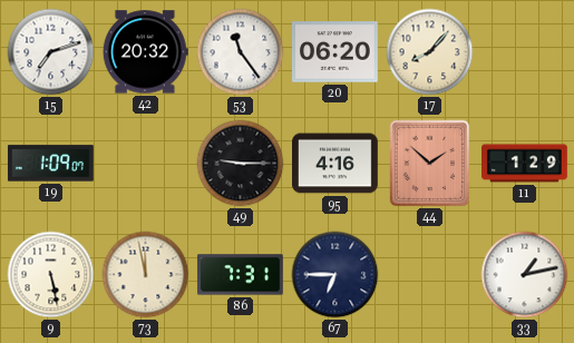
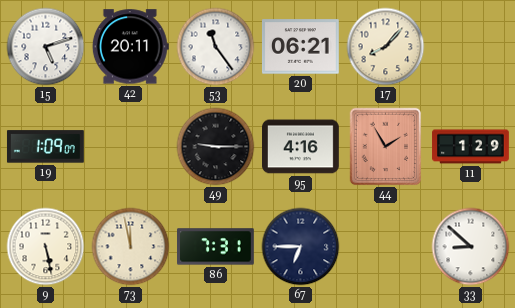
15: 7:12 -> 5:12 (46, 47)
42: 20:32 -> 20:11 (130, 47)
20: 06:20 -> 06:21 (301, 47)
44: 1:52 -> 1:55 (386, 147)
33: 1:13 -> 8:52 (471, 247)
